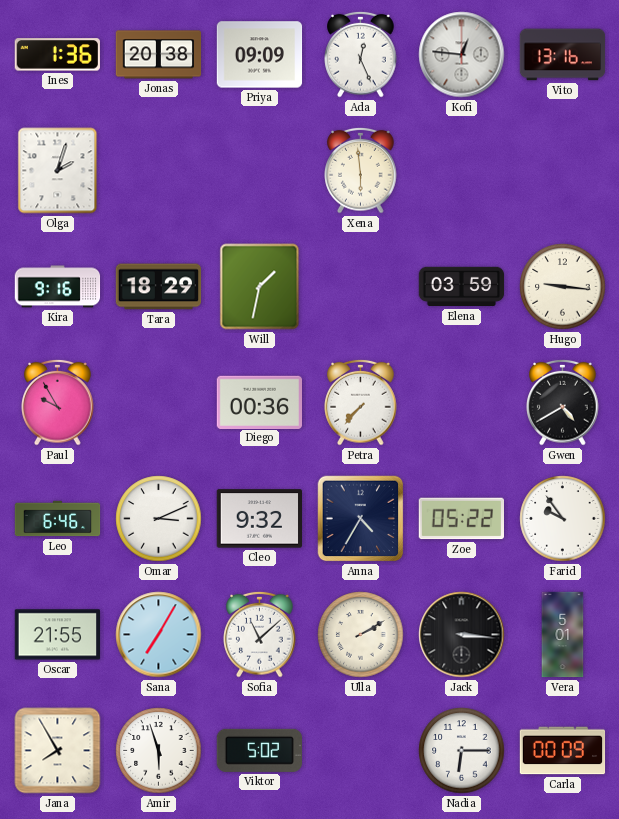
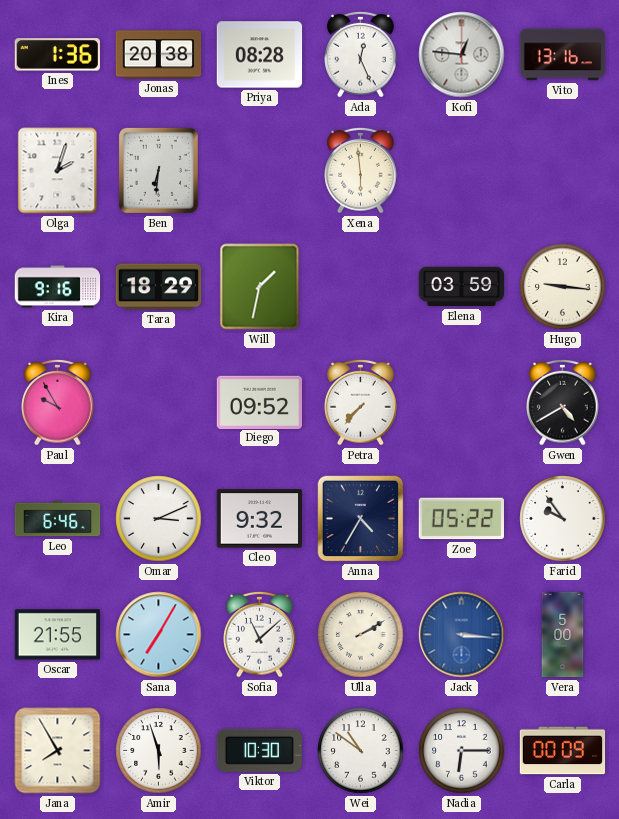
Priya: 09:09 -> 08:28 (260, 55)
Ben: none -> 6:31 (158, 170)
Diego: 00:36 -> 09:52 (260, 402)
Jack dial: black -> blue (462, 635)
Vera: 5:01 -> 5:00 (563, 635)
Viktor: 5:02 -> 10:30 (259, 750)
Wei: none -> 10:51 (361, 751)
